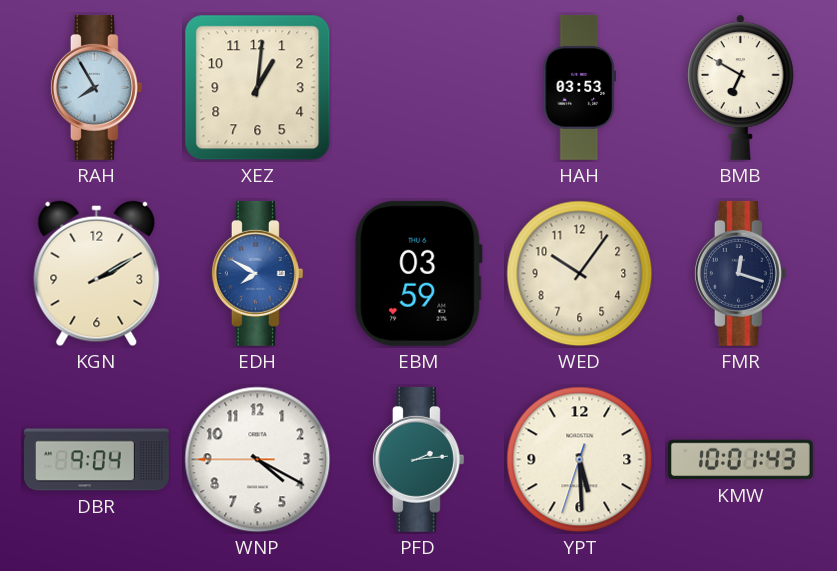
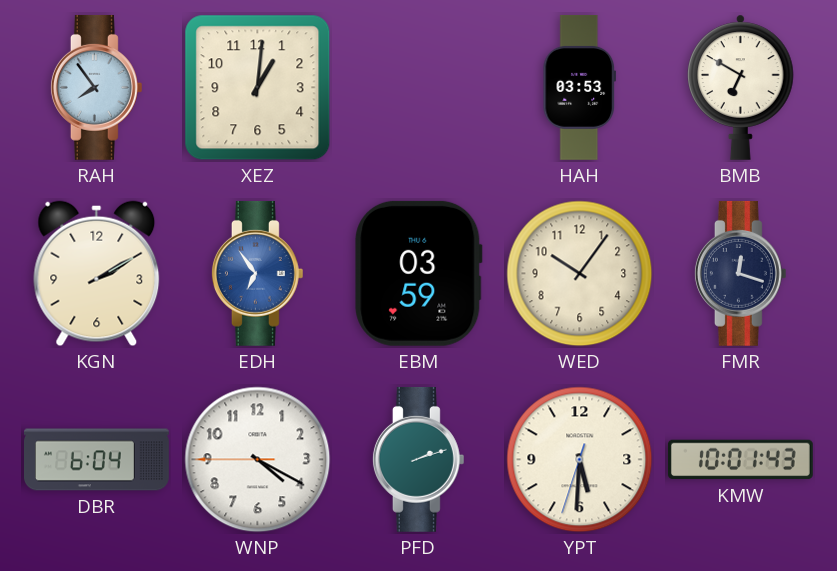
RAH: 7:55 -> 7:54 (96, 87)
EDH: 7:50 -> 6:54 (257, 273)
DBR: 9:04 -> 6:04 (97, 460)
PFD: 2:14 -> 2:12 (418, 459)
YPT: 5:29 -> 5:30 (580, 460)
